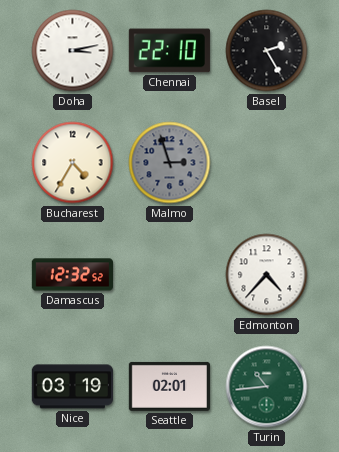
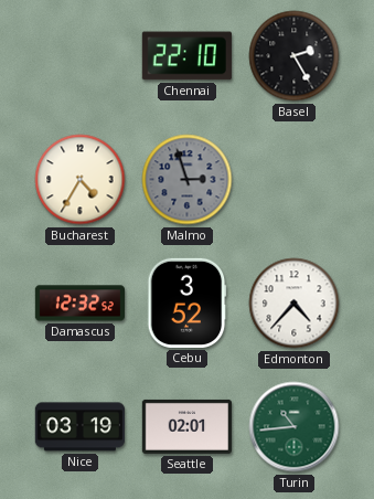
Doha: 3:13 -> none (73, 51)
Cebu: none -> 3:52 (186, 302)
